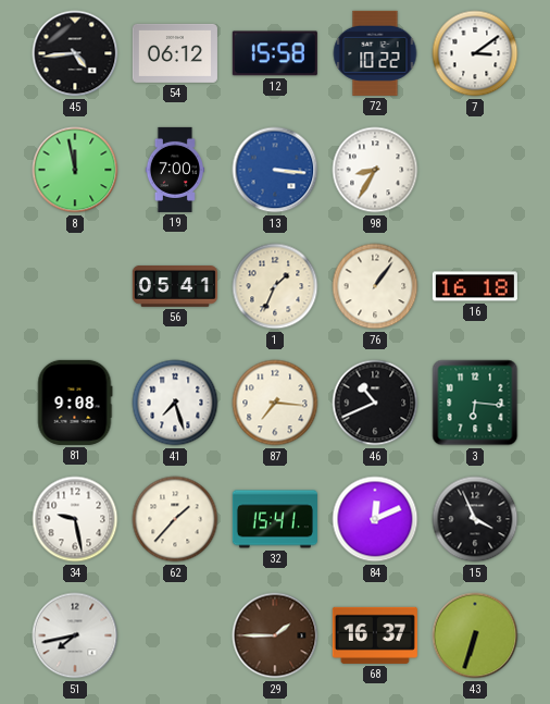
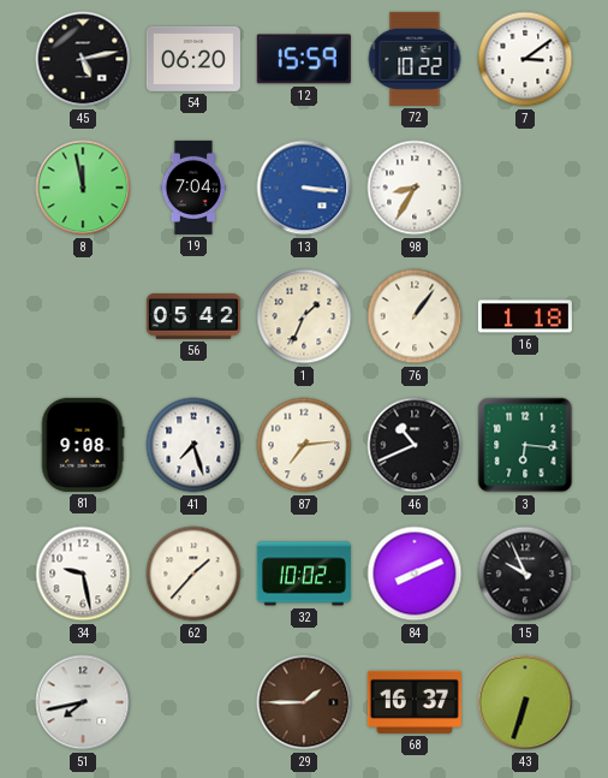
45: 4:44 -> 5:13 (83, 59)
54: 06:12 -> 06:20 (193, 59)
12: 15:58 -> 15:59 (304, 59)
19: 7:00 -> 7:04 (192, 188)
56: 05:41 -> 05:42 (193, 317)
16: 16:18 -> 1:18 (525, 316)
87: 7:16 -> 7:14 (304, 445)
32: 15:41 -> 10:02 (304, 574)
84: 12:11 -> 8:11 (415, 574)
15: 3:56 -> 9:56 (525, 574)
